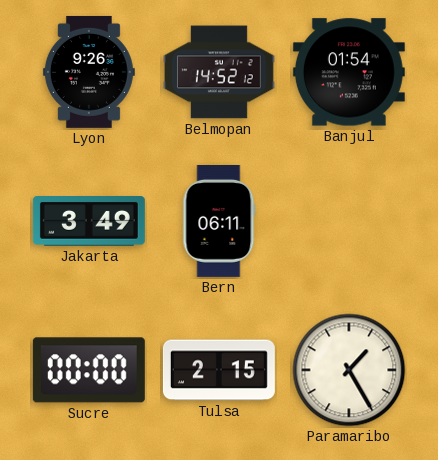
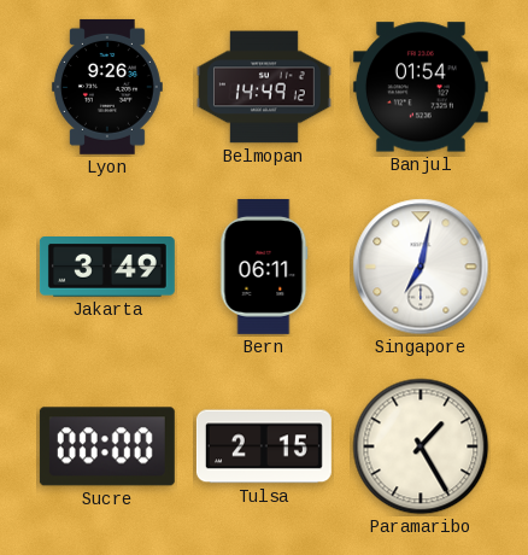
Belmopan: 14:52 -> 14:49 (264, 87)
Singapore: none -> 7:02 (421, 267)
